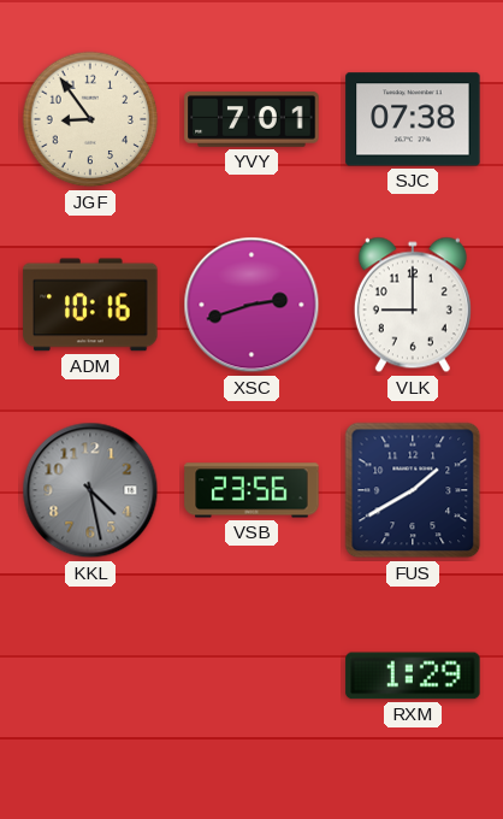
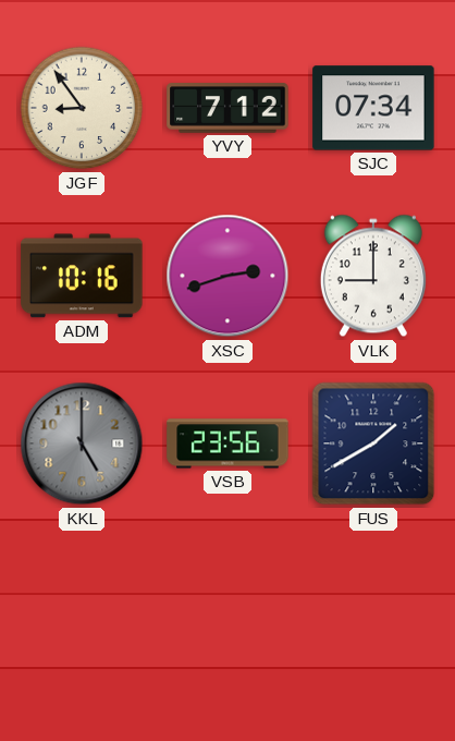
YVY: 7:01 -> 7:12 (228, 108)
SJC: 07:38 -> 07:34 (373, 108)
KKL: 4:28 -> 5:00 (82, 444)
RXM: 1:29 -> none (413, 676)
